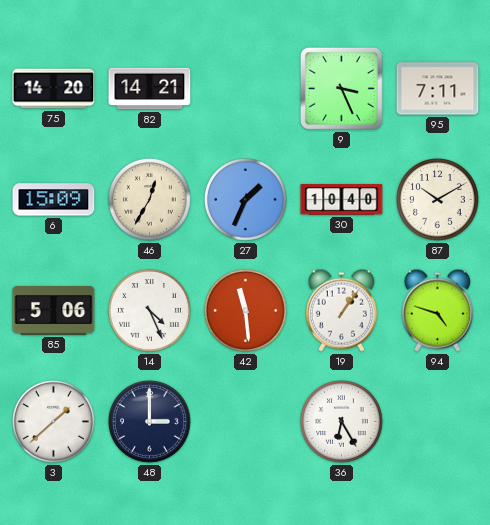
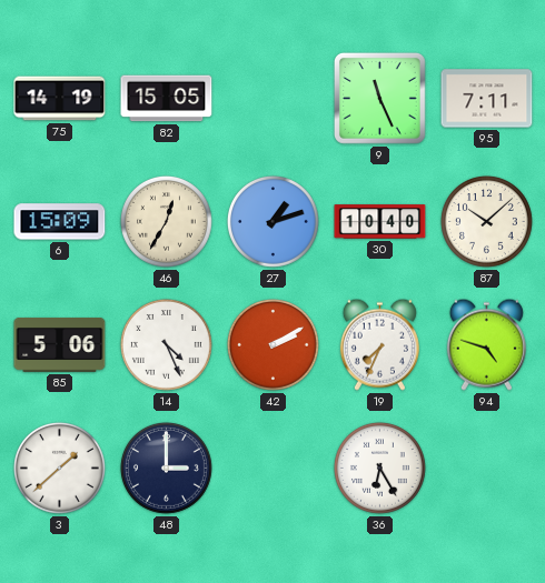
75: 14:20 -> 14:19 (60, 99)
82: 14:21 -> 15:05 (167, 99)
9: 3:26 -> 11:26 (379, 98)
27: 1:34 -> 1:12 (272, 221)
87: 10:10 -> 10:08 (486, 221)
42: 11:29 -> 2:10 (272, 344)
19: 1:06 -> 7:34 (379, 344)
